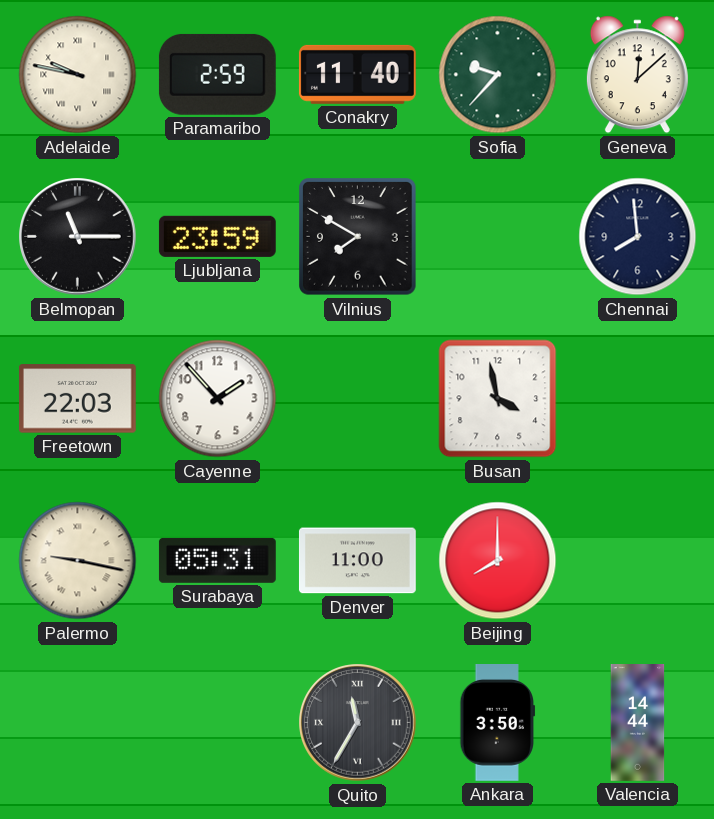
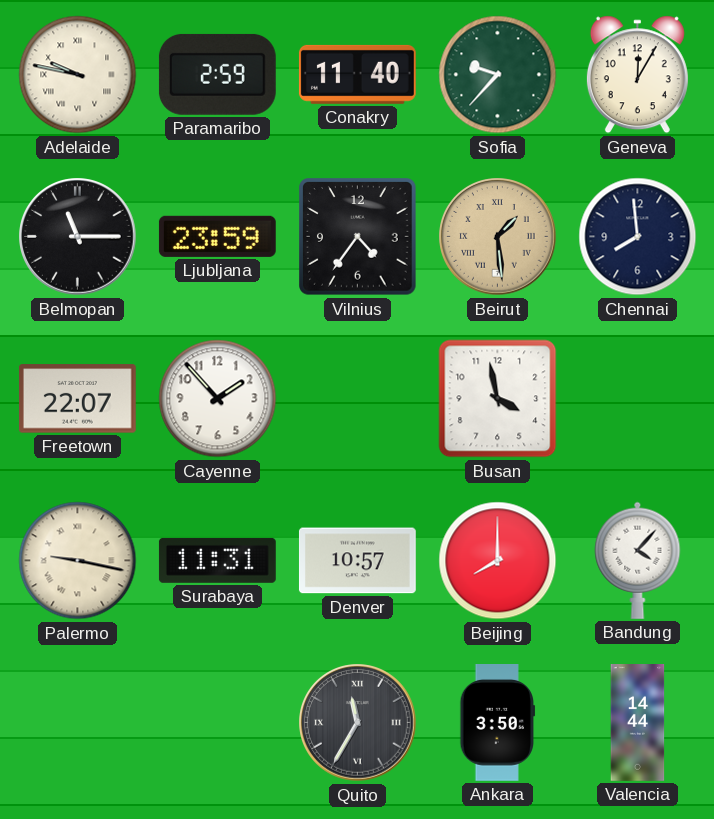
Geneva: 12:08 -> 12:05 (637, 75)
Vilnius: 7:50 -> 4:36 (358, 237)
Beirut: none -> 1:29 (498, 237)
Freetown: 22:03 -> 22:07 (77, 399)
Surabaya: 05:31 -> 11:31 (217, 560)
Denver: 11:00 -> 10:57 (357, 561)
Bandung: none -> 4:07 (638, 560)
